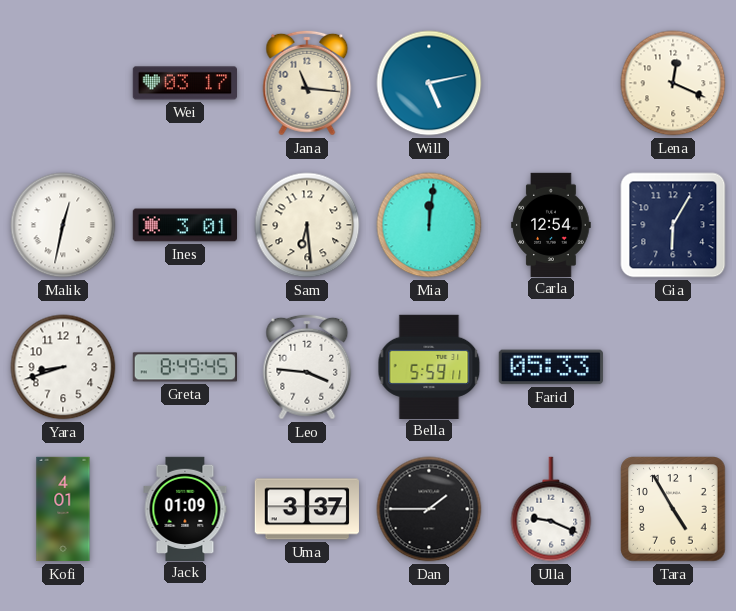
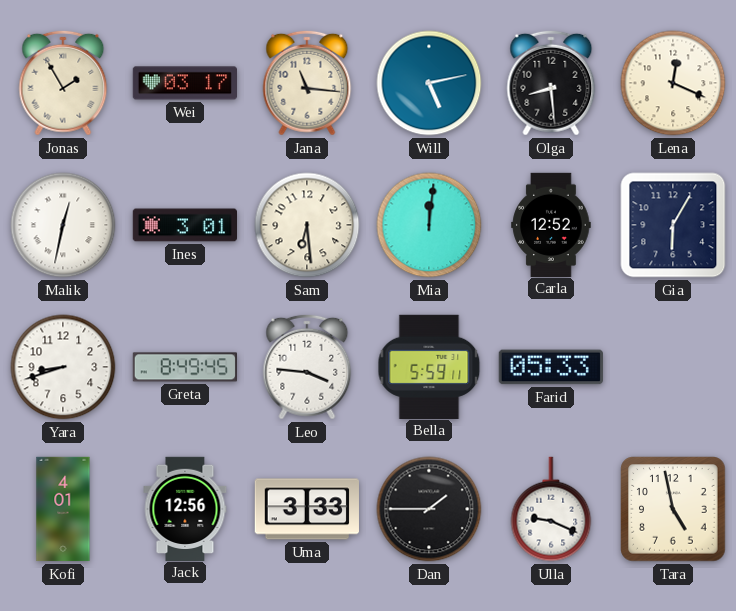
Jonas: none -> 1:55 (63, 83)
Olga: none -> 8:29 (551, 83)
Carla: 12:54 -> 12:52 (551, 224)
Jack: 01:09 -> 12:56 (185, 508)
Uma: 3:37 -> 3:33 (307, 509)
Tara: 4:55 -> 4:58 (673, 509)
